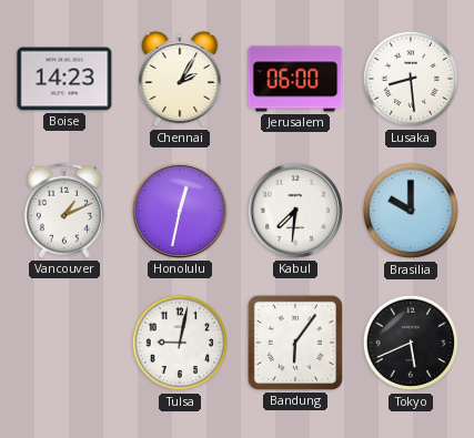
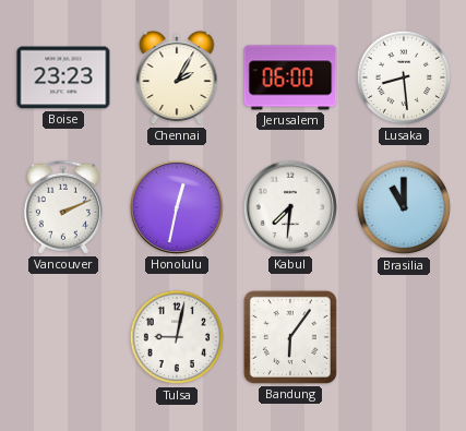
Boise: 14:23 -> 23:23 (63, 77)
Vancouver: 1:11 -> 2:11 (63, 207)
Brasilia: 10:00 -> 11:00 (404, 207)
Tokyo: 5:41 -> none (411, 343)
